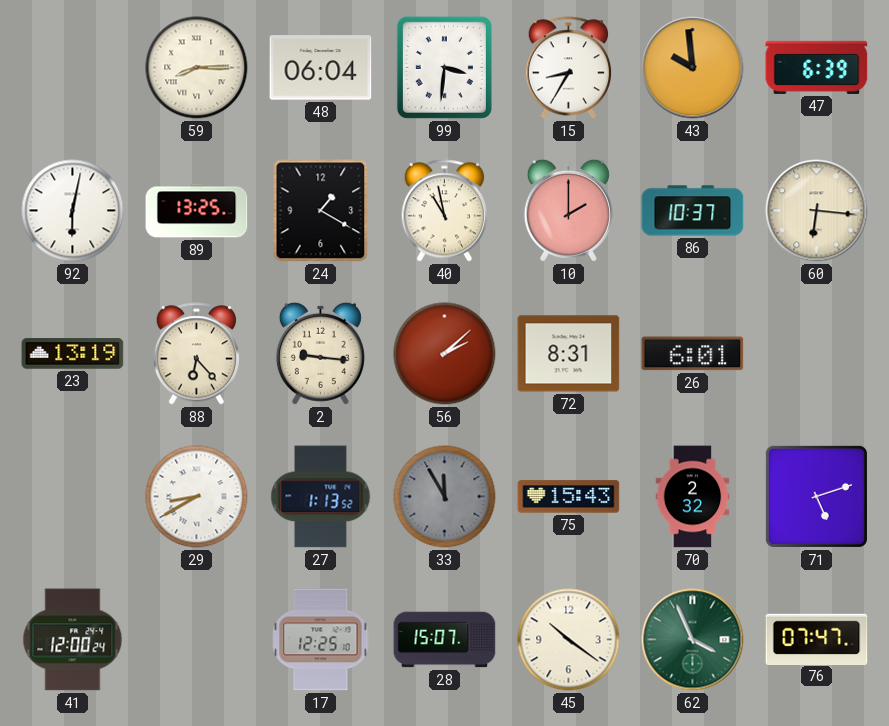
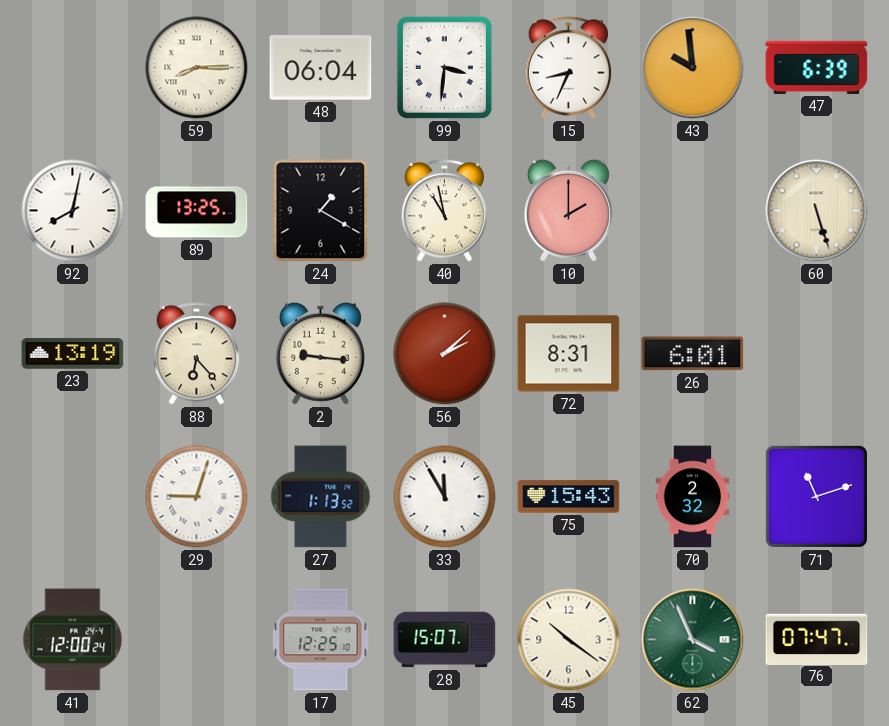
15: 8:35 -> 8:34 (568, 68)
92: 6:02 -> 8:02 (73, 211)
86: 10:37 -> none (693, 211)
60: 6:16 -> 5:27 (817, 211)
29: 8:40 -> 9:03 (197, 497)
33 dial: grey -> white (445, 497)
71: 5:12 -> 11:12 (816, 496)
